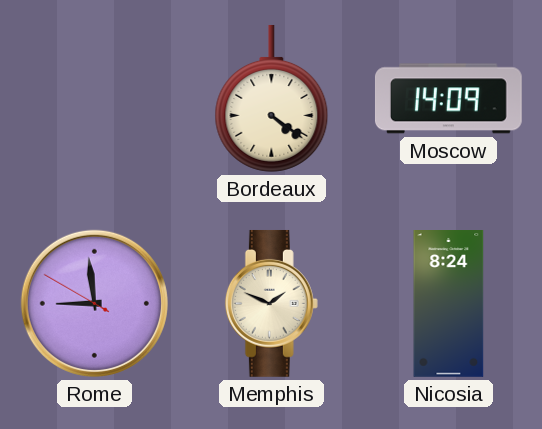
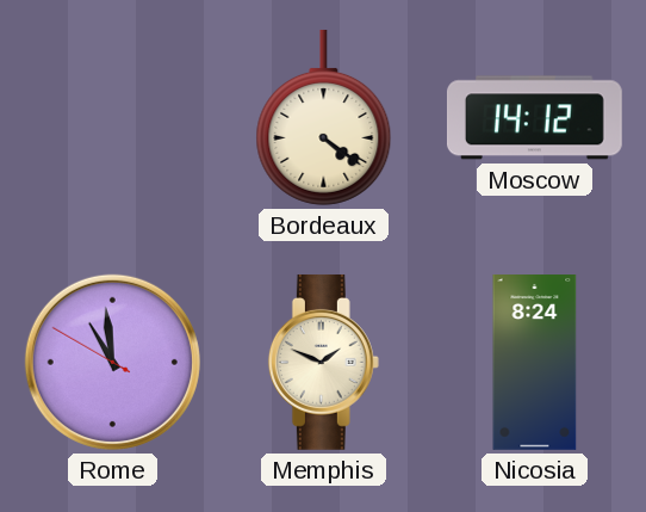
Moscow: 14:09 -> 14:12 (534, 118)
Rome: 8:58 -> 10:58 (112, 362)
